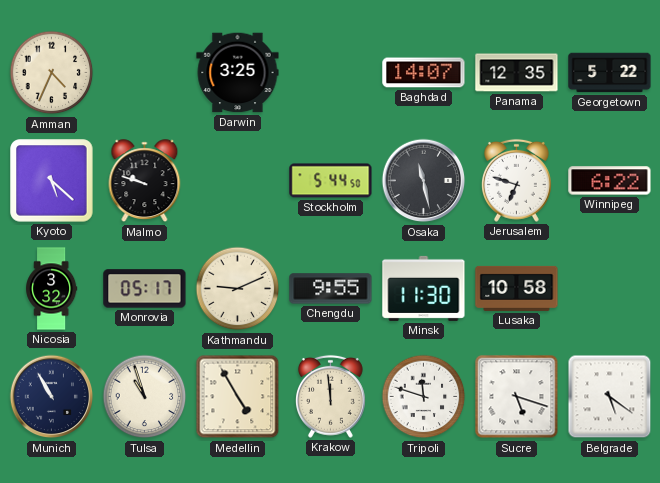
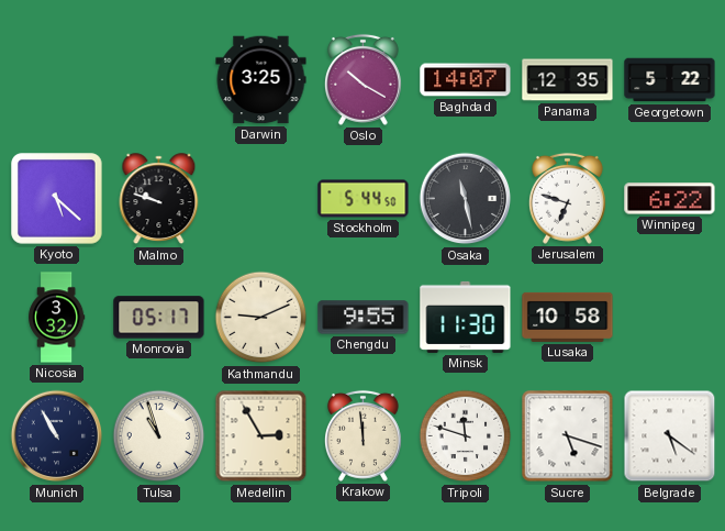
Amman: 4:34 -> none (52, 73)
Oslo: none -> 10:20 (362, 79)
Medellin: 4:55 -> 2:55 (261, 436)
